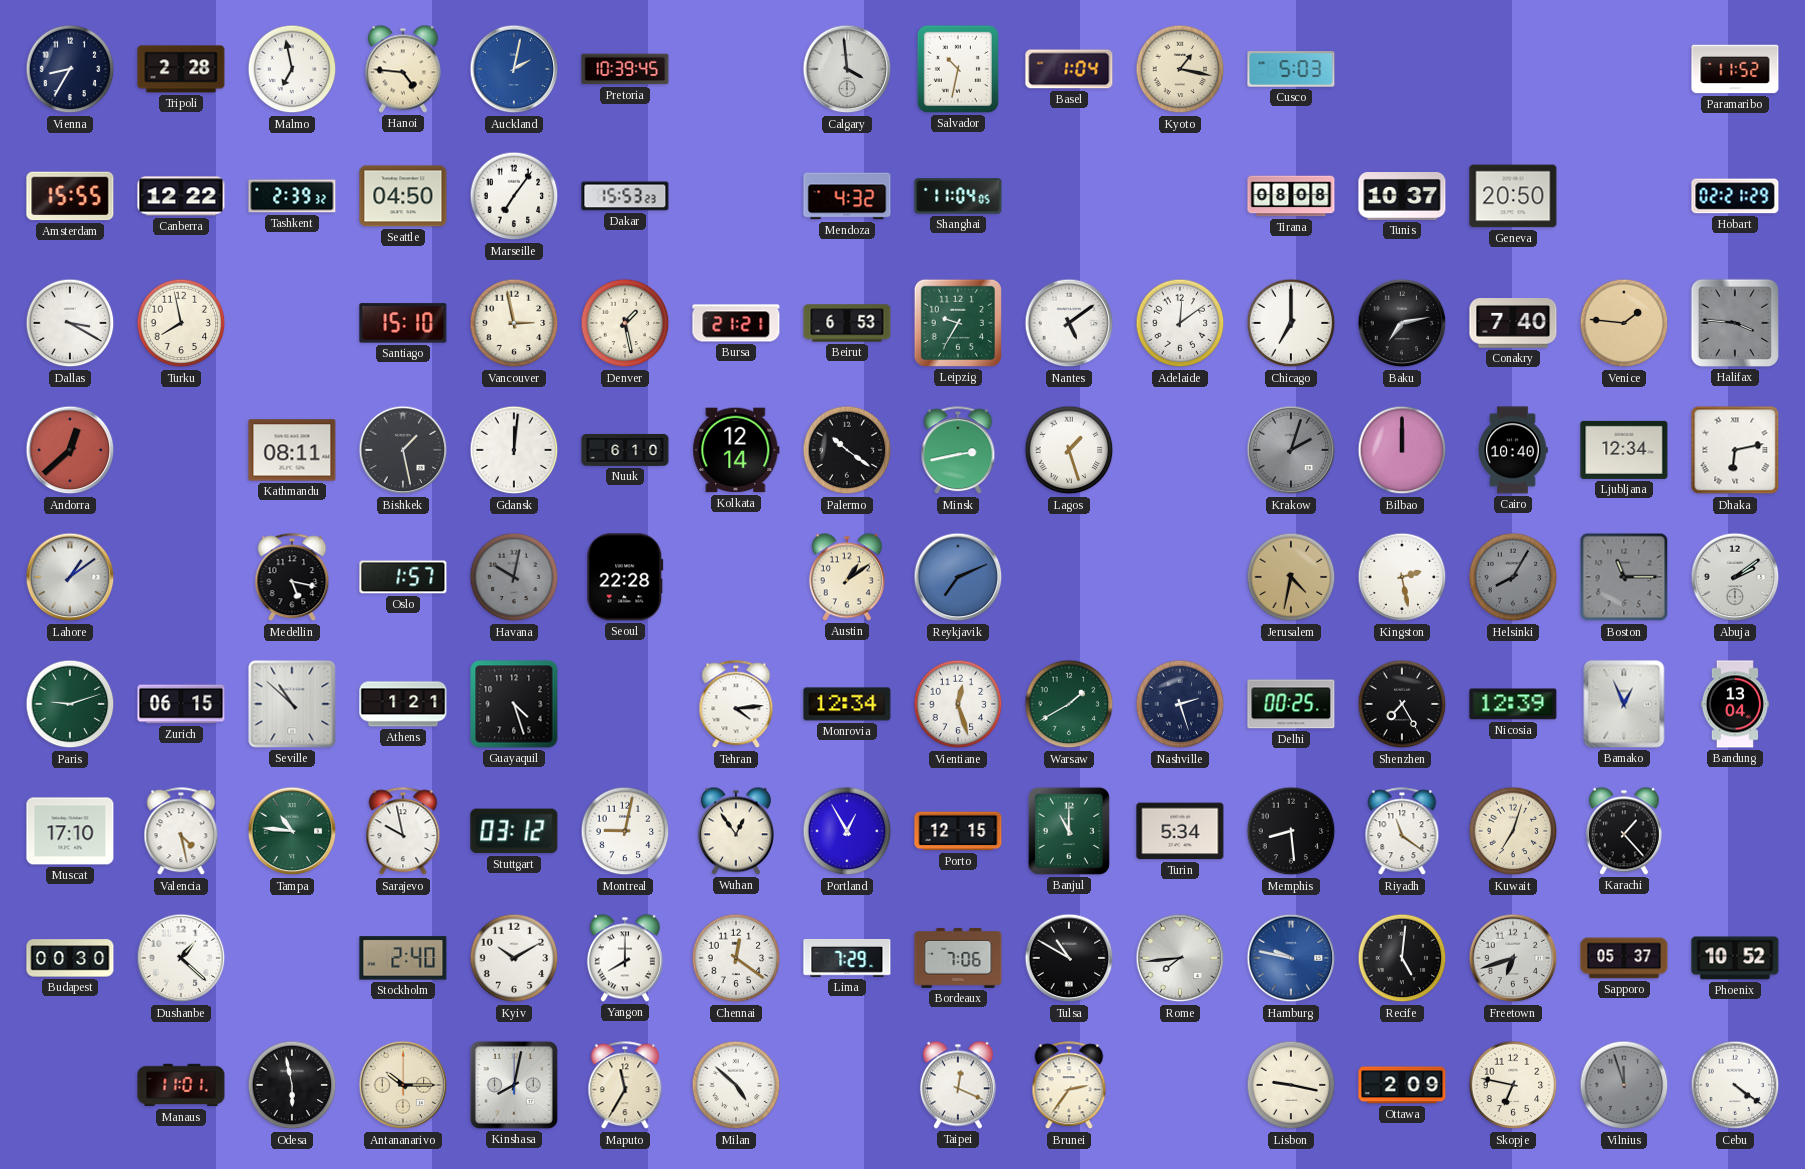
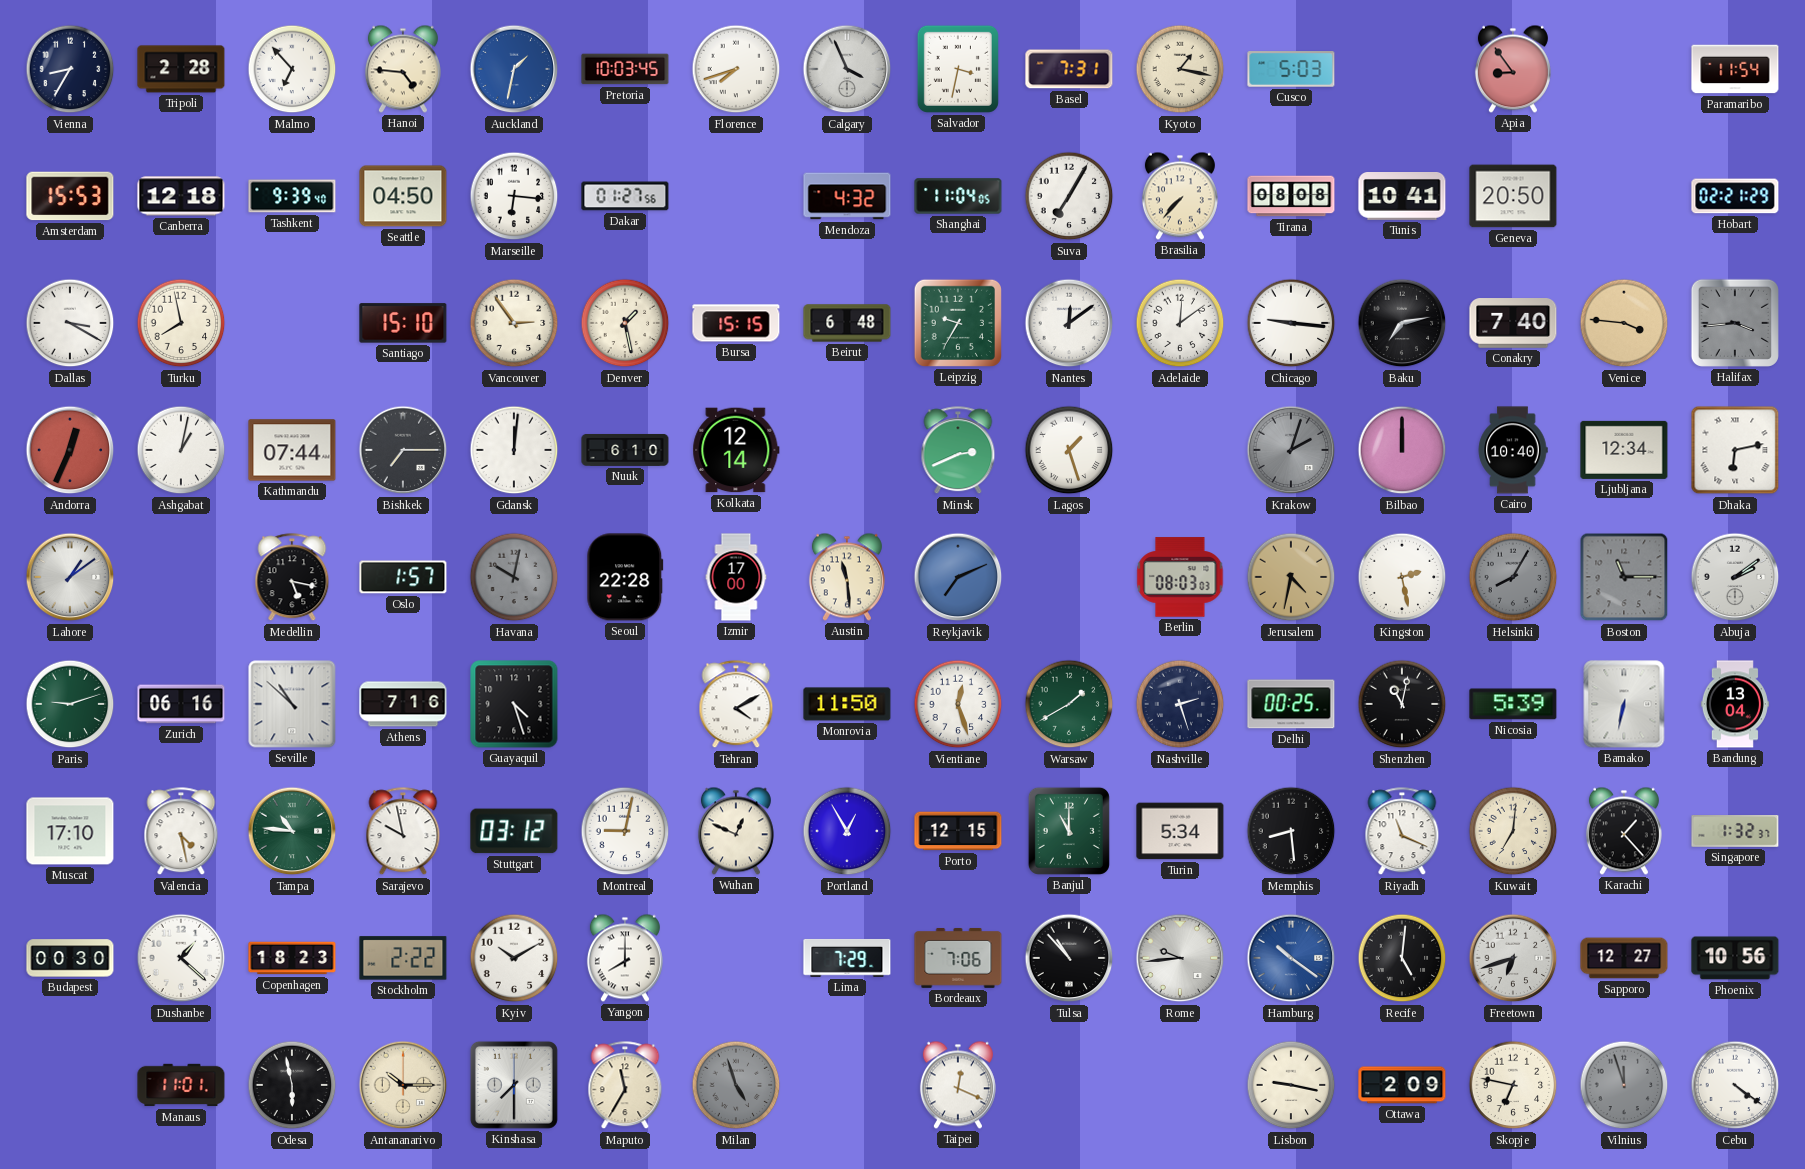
Malmo: 6:58 -> 6:53 (292, 69)
Auckland: 2:02 -> 1:32 (514, 69)
Pretoria: 10:39 -> 10:03 (625, 69)
Florence: none -> 7:42 (736, 69)
Calgary: 3:59 -> 3:56 (847, 69)
Salvador: 10:32 -> 3:32 (958, 69)
Basel: 1:04 -> 7:31 (1069, 69)
Apia: none -> 8:54 (1513, 69)
Paramaribo: 11:52 -> 11:54 (1735, 69)
Amsterdam: 15:55 -> 15:53 (70, 196)
Canberra: 12:22 -> 12:18 (181, 196)
Tashkent: 2:39 -> 9:39 (292, 196)
Marseille: 7:06 -> 6:16 (514, 196)
Dakar: 15:53 -> 01:27 (625, 196)
Suva: none -> 7:05 (1069, 196)
Brasilia: none -> 7:37 (1180, 196)
Tunis: 10:37 -> 10:41 (1402, 197)
Vancouver: 2:58 -> 2:54 (514, 323)
Bursa: 21:21 -> 15:15 (736, 323)
Beirut: 6:53 -> 6:48 (847, 323)
Nantes: 5:09 -> 12:09 (1069, 323)
Chicago: 7:00 -> 9:16 (1291, 323)
Venice: 1:46 -> 3:46 (1624, 323)
Halifax: 3:46 -> 3:44 (1735, 323)
Andorra: 12:38 -> 12:34 (70, 450)
Ashgabat: none -> 1:02 (181, 450)
Kathmandu: 08:11 -> 07:44 (292, 450)
Bishkek: 1:28 -> 7:15 (403, 450)
Palermo: 10:21 -> none (847, 450)
Minsk: 2:43 -> 2:41 (958, 451)
Izmir: none -> 17:00 (736, 577)
Austin: 1:09 -> 11:29 (847, 577)
Berlin: none -> 08:03 (1180, 577)
Zurich: 06:15 -> 06:16 (181, 704)
Athens: 1:21 -> 7:16 (403, 704)
Tehran: 4:14 -> 4:10 (736, 705)
Monrovia: 12:34 -> 11:50 (847, 704)
Shenzhen: 7:25 -> 11:02 (1402, 704)
Nicosia: 12:39 -> 5:39 (1513, 704)
Bamako: 12:56 -> 6:32 (1624, 704)
Wuhan: 12:54 -> 12:49 (736, 831)
Riyadh: 11:21 -> 11:19 (1402, 832)
Kuwait: 7:03 -> 7:01 (1513, 831)
Singapore: none -> 1:32 (1735, 832)
Copenhagen: none -> 18:23 (292, 958)
Stockholm: 2:40 -> 2:22 (403, 958)
Chennai: 12:21 -> none (736, 958)
Tulsa: 10:50 -> 10:53 (1069, 958)
Rome: 7:44 -> 9:44 (1180, 958)
Hamburg: 9:47 -> 10:21 (1291, 958)
Sapporo: 05:37 -> 12:27 (1624, 958)
Phoenix: 10:52 -> 10:56 (1735, 958)
Kinshasa: 8:02 -> 7:30 (514, 1085)
Milan: 4:52 -> 4:57 (736, 1085)
Milan dial: white -> grey (736, 1085)
Brunei: 2:36 -> none (1069, 1086)
